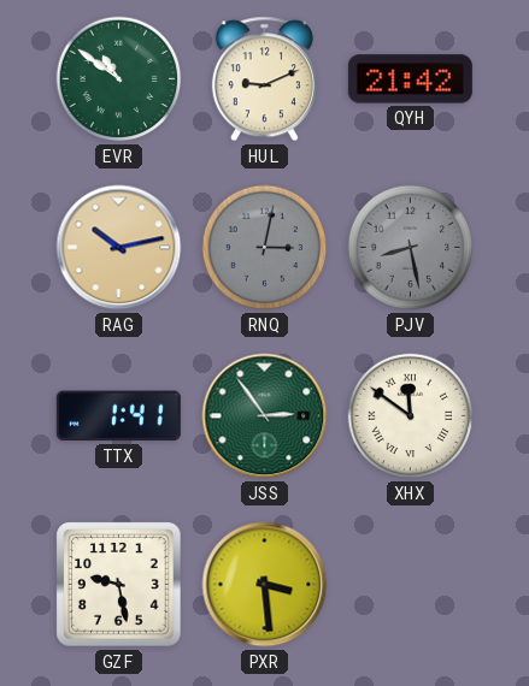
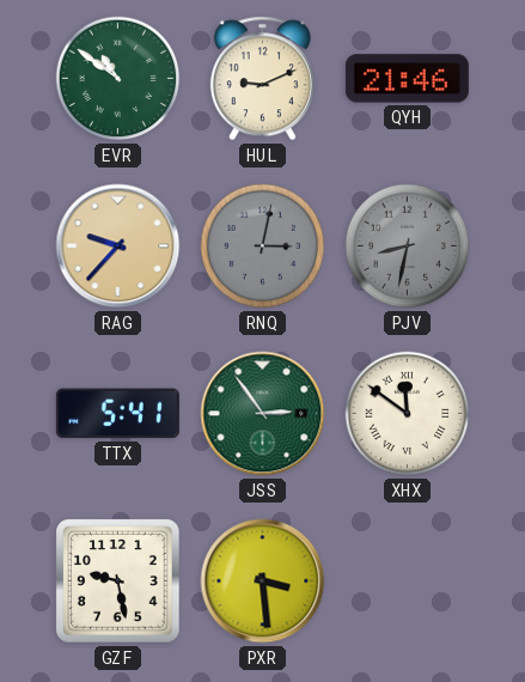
QYH: 21:42 -> 21:46 (407, 79)
RAG: 10:13 -> 9:37 (118, 246)
PJV: 8:28 -> 8:32 (408, 246)
TTX: 1:41 -> 5:41 (117, 414)
